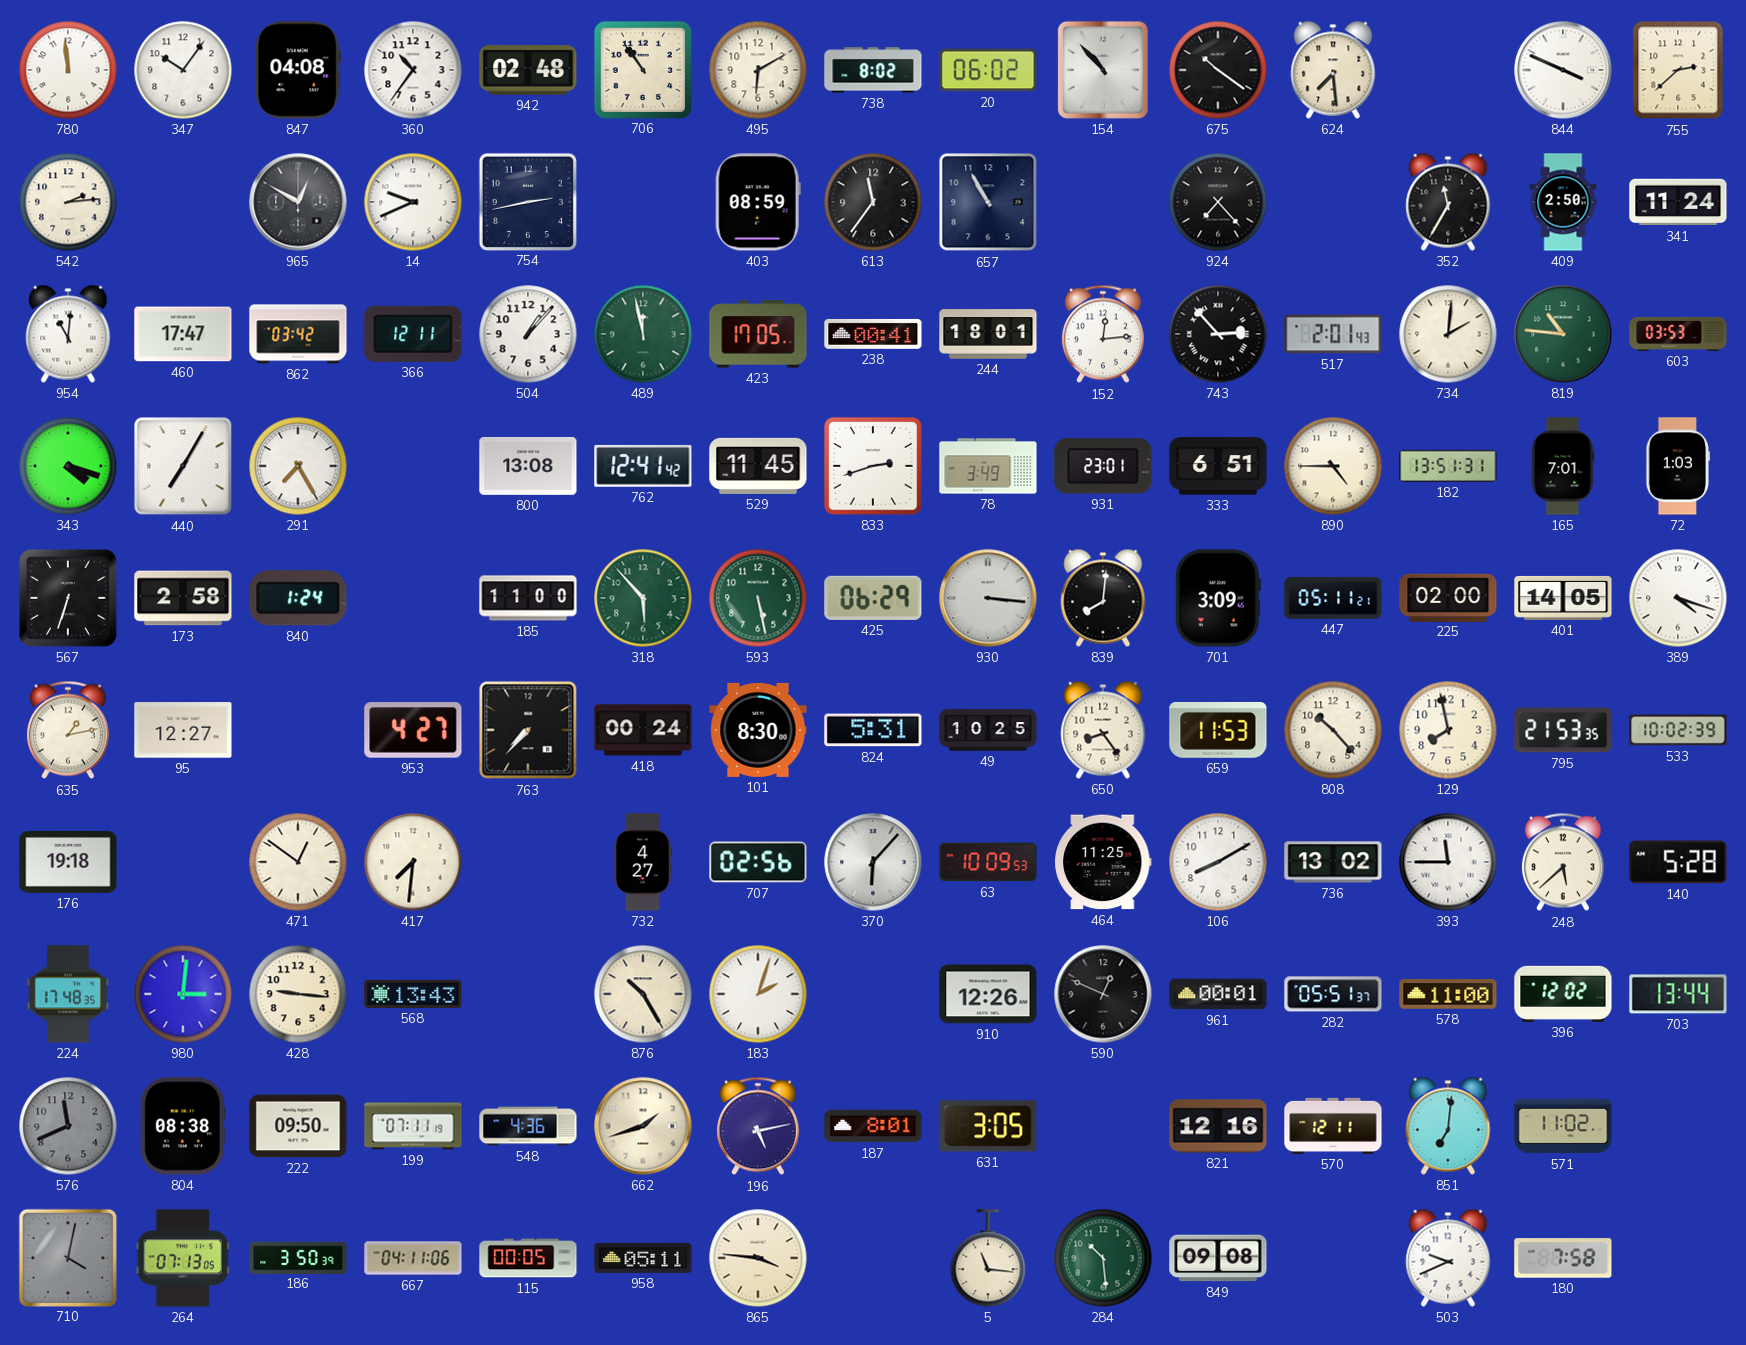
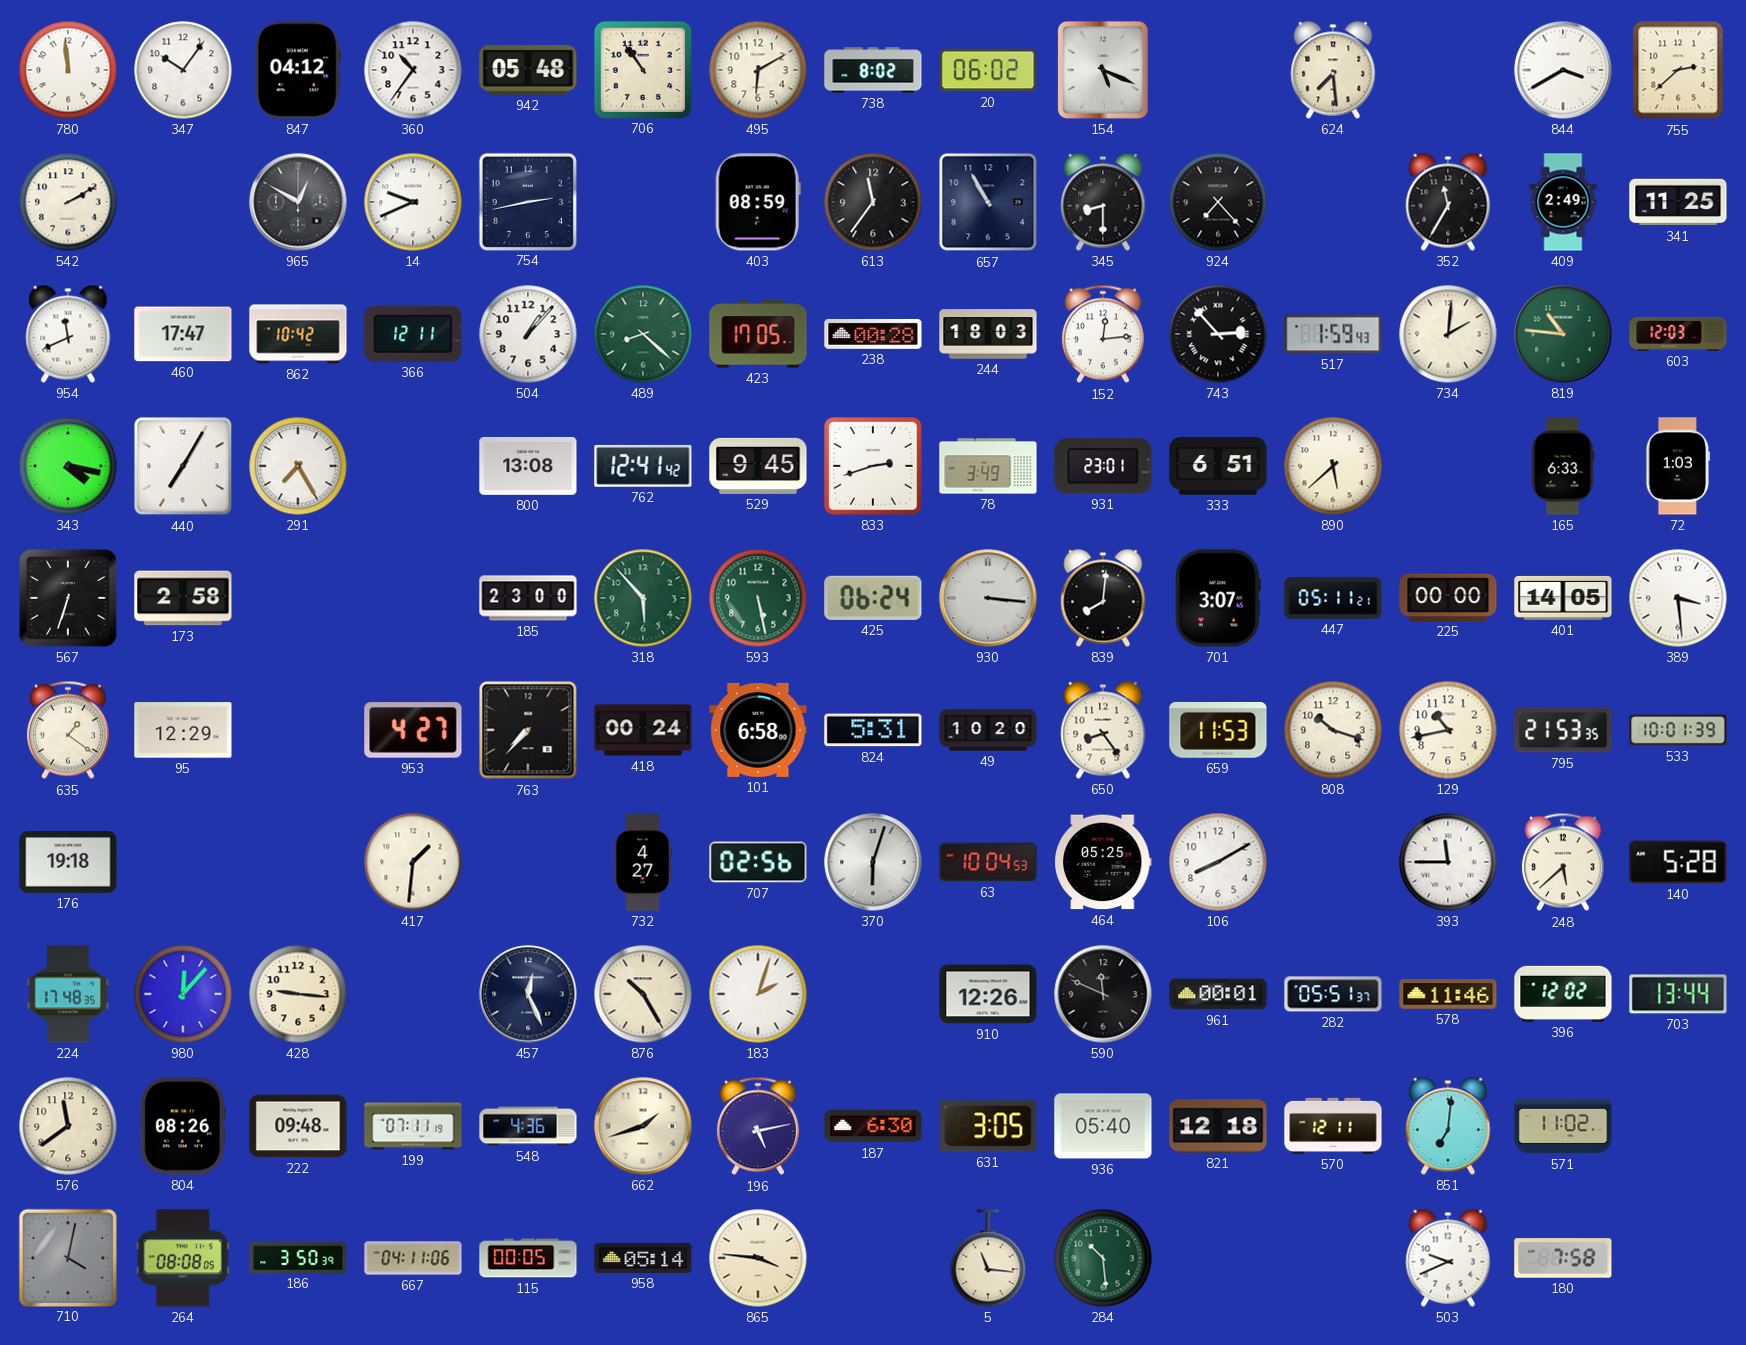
847: 04:08 -> 04:12 (298, 70)
942: 02:48 -> 05:48 (528, 70)
154: 10:53 -> 5:19 (1103, 70)
675: 10:21 -> none (1218, 70)
844: 3:49 -> 3:40 (1563, 70)
542: 2:14 -> 2:10 (68, 202)
345: none -> 8:30 (1103, 202)
409: 2:50 -> 2:49 (1563, 202)
341: 11:24 -> 11:25 (1678, 202)
954: 11:01 -> 11:41 (68, 334)
862: 03:42 -> 10:42 (298, 334)
489: 11:58 -> 8:22 (643, 334)
238: 00:41 -> 00:28 (873, 334)
244: 18:01 -> 18:03 (988, 334)
517: 2:01 -> 1:59 (1333, 334)
603: 03:53 -> 12:03 (1678, 334)
343: 4:18 -> 4:17 (68, 466)
529: 11:45 -> 9:45 (758, 466)
890: 4:45 -> 5:38 (1333, 466)
182: 13:51 -> none (1448, 466)
165: 7:01 -> 6:33 (1563, 466)
840: 1:24 -> none (298, 598)
185: 11:00 -> 23:00 (528, 598)
425: 06:29 -> 06:24 (873, 598)
701: 3:09 -> 3:07 (1218, 598)
225: 02:00 -> 00:00 (1448, 597)
389: 4:18 -> 3:29 (1678, 598)
635: 1:13 -> 1:21 (68, 730)
95: 12:27 -> 12:29 (183, 730)
101: 8:30 -> 6:58 (758, 730)
49: 10:25 -> 10:20 (988, 730)
808: 10:23 -> 10:18 (1333, 730)
129: 7:58 -> 10:43 (1448, 730)
533: 10:02 -> 10:01 (1678, 730)
471: 12:51 -> none (298, 862)
417: 7:31 -> 1:31 (413, 862)
370: 6:07 -> 6:03 (873, 862)
63: 10:09 -> 10:04 (988, 862)
464: 11:25 -> 05:25 (1104, 862)
736: 13:02 -> none (1333, 862)
980: 3:01 -> 12:07 (183, 994)
568: 13:43 -> none (413, 994)
457: none -> 12:26 (528, 994)
590: 12:49 -> 11:49 (1103, 994)
578: 11:00 -> 11:46 (1448, 994)
576: 11:41 -> 11:39 (68, 1126)
576 dial: grey -> cream (68, 1126)
804: 08:38 -> 08:26 (183, 1126)
222: 09:50 -> 09:48 (298, 1126)
187: 8:01 -> 6:30 (873, 1126)
936: none -> 05:40 (1103, 1126)
821: 12:16 -> 12:18 (1218, 1126)
264: 07:13 -> 08:08 (183, 1258)
958: 05:11 -> 05:14 (643, 1258)
849: 09:08 -> none (1218, 1258)
